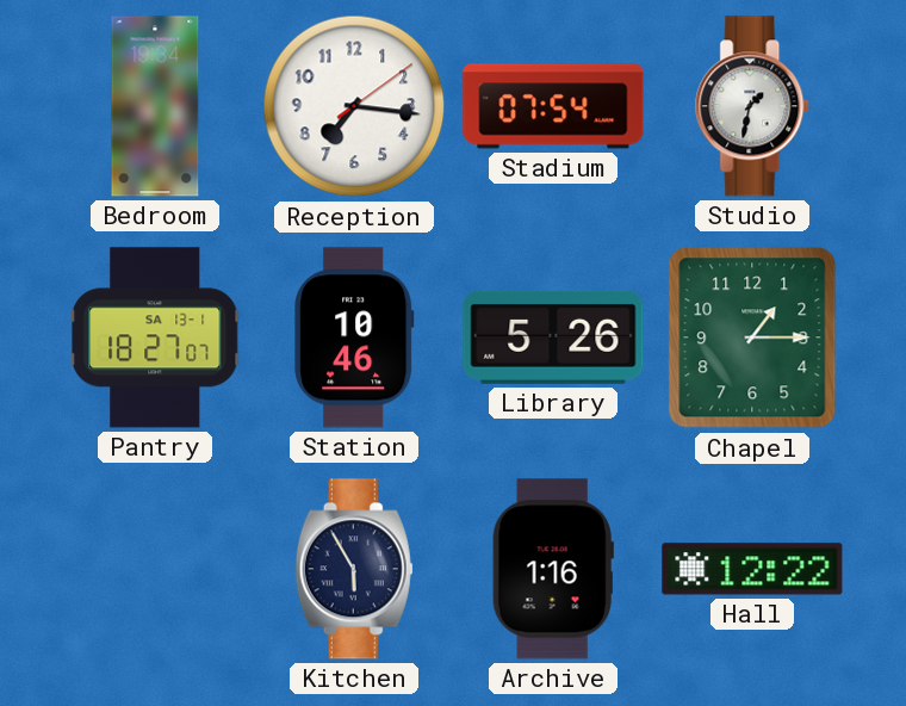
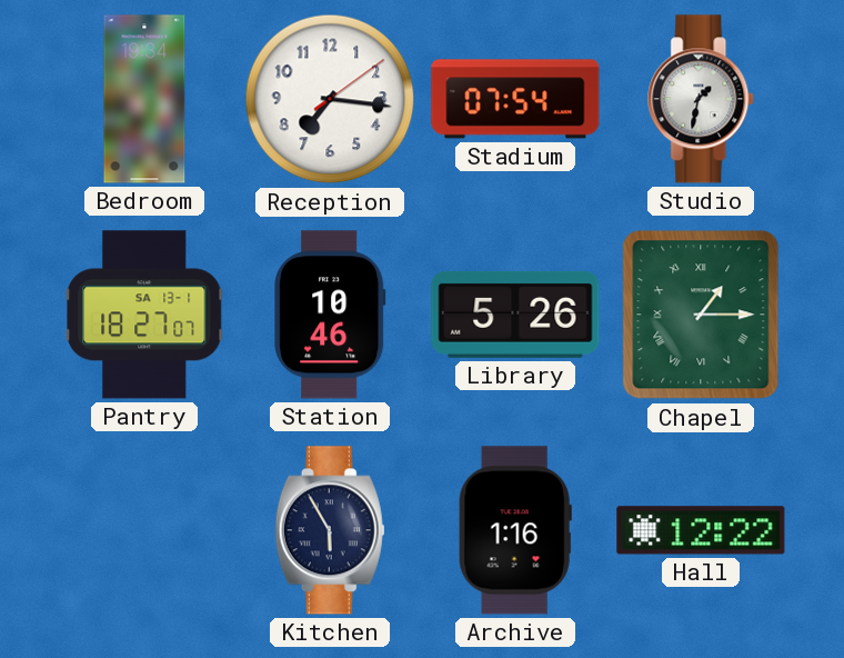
Chapel numerals: Arabic -> Roman (701, 315)
